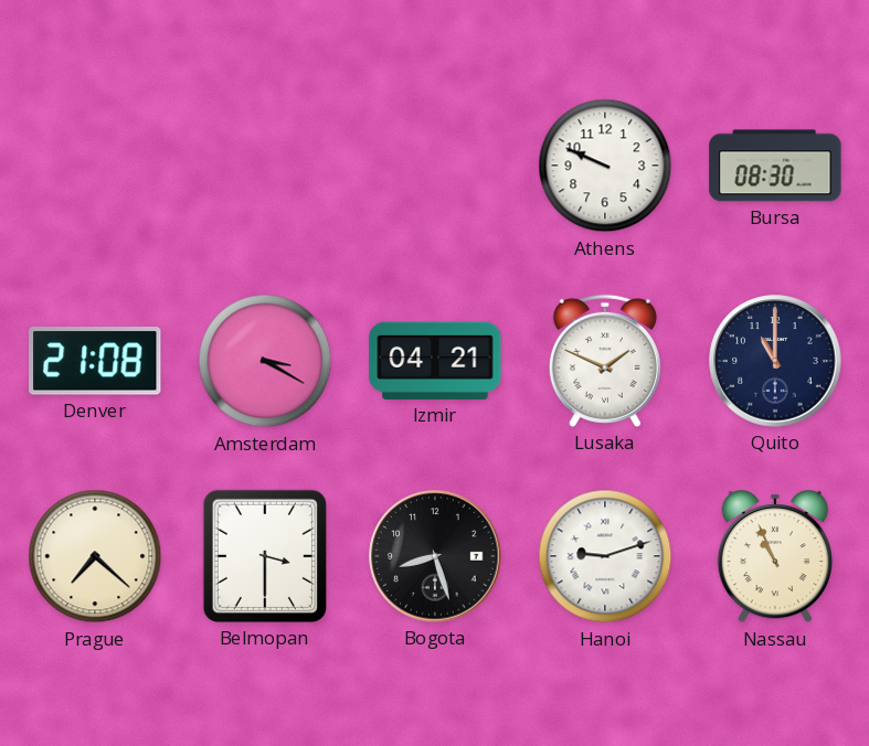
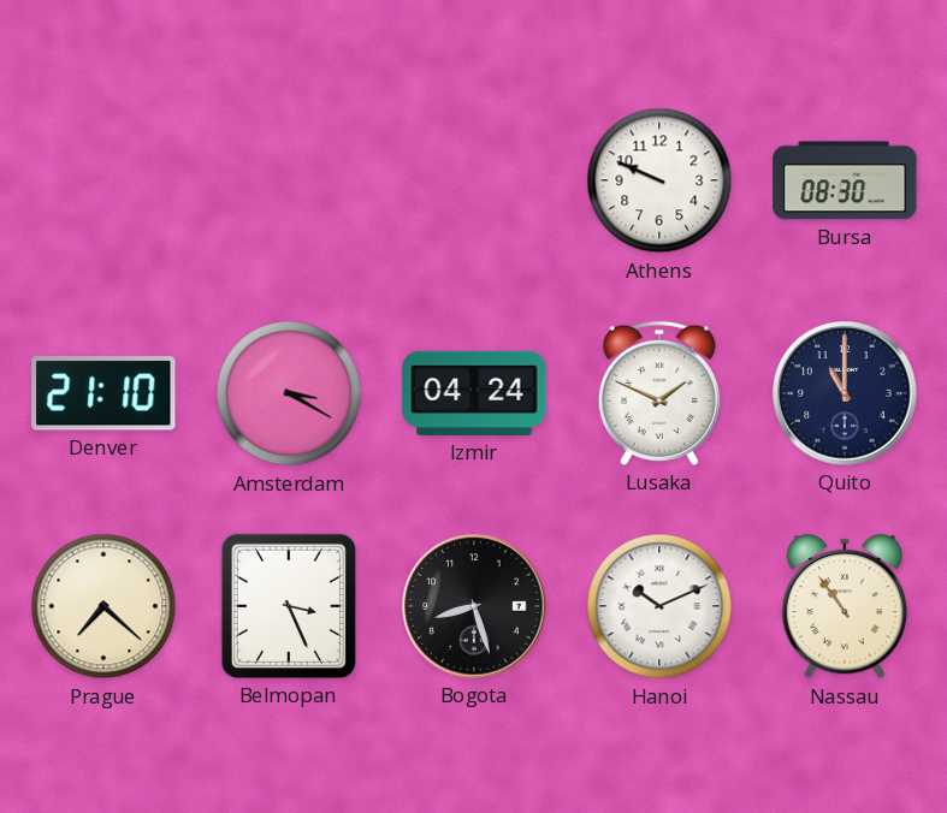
Denver: 21:08 -> 21:10 (103, 394)
Izmir: 04:21 -> 04:24 (474, 393)
Belmopan: 3:30 -> 3:26 (289, 606)
Hanoi: 9:12 -> 10:11 (659, 606)
Nassau: 10:56 -> 10:54 (845, 606)
